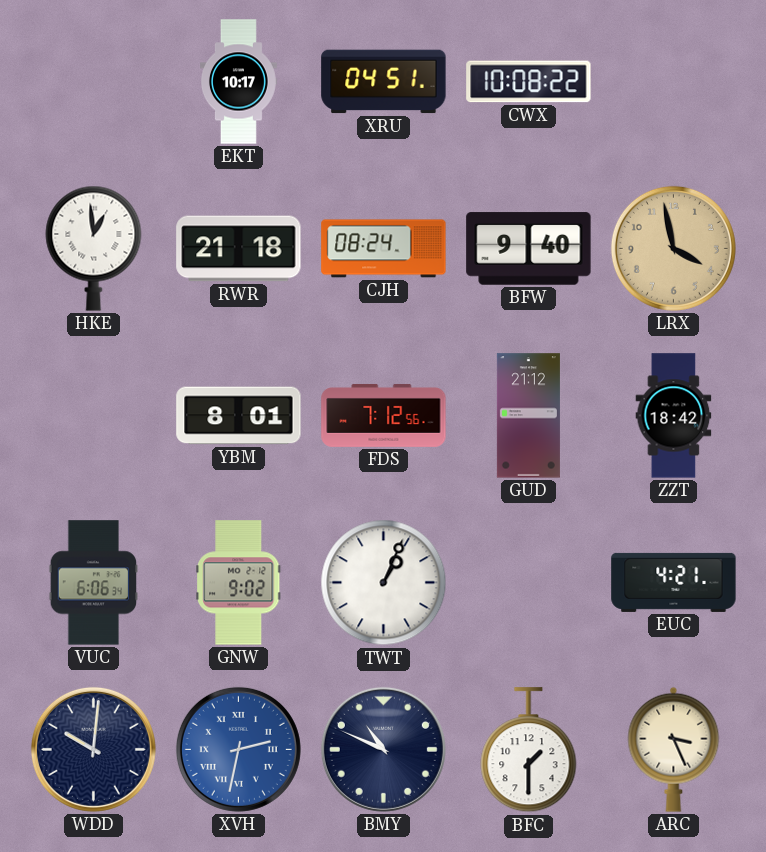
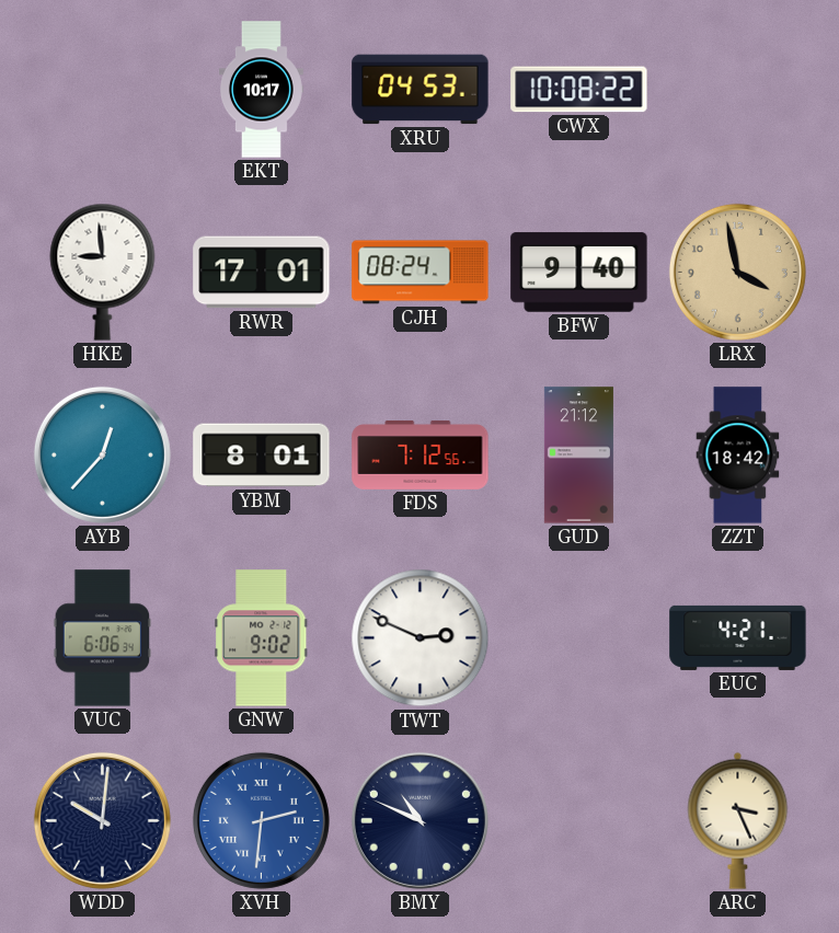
XRU: 04:51 -> 04:53 (421, 90)
HKE: 12:59 -> 8:59 (103, 272)
RWR: 21:18 -> 17:01 (262, 273)
AYB: none -> 12:37 (102, 454)
TWT: 1:04 -> 2:49 (421, 638)
XVH: 2:32 -> 2:31 (261, 820)
BFC: 1:30 -> none (529, 750)
